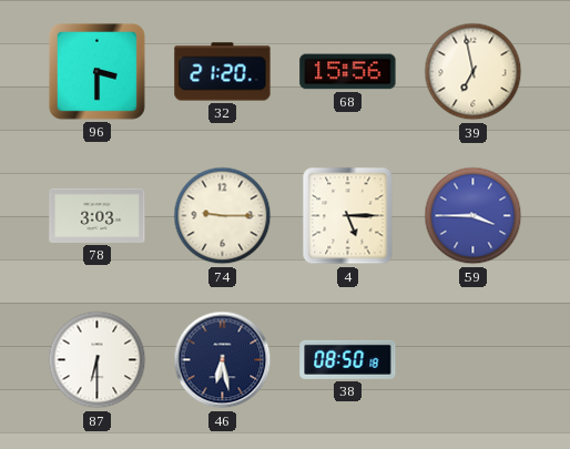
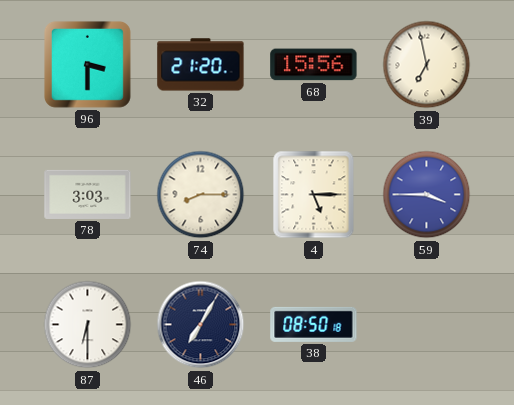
74: 9:15 -> 8:15 (201, 195)
46: 6:28 -> 7:05 (201, 325)
